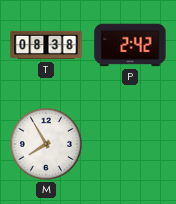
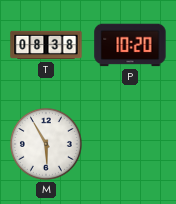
P: 2:42 -> 10:20 (130, 45)
M: 7:55 -> 5:55 (46, 144)
